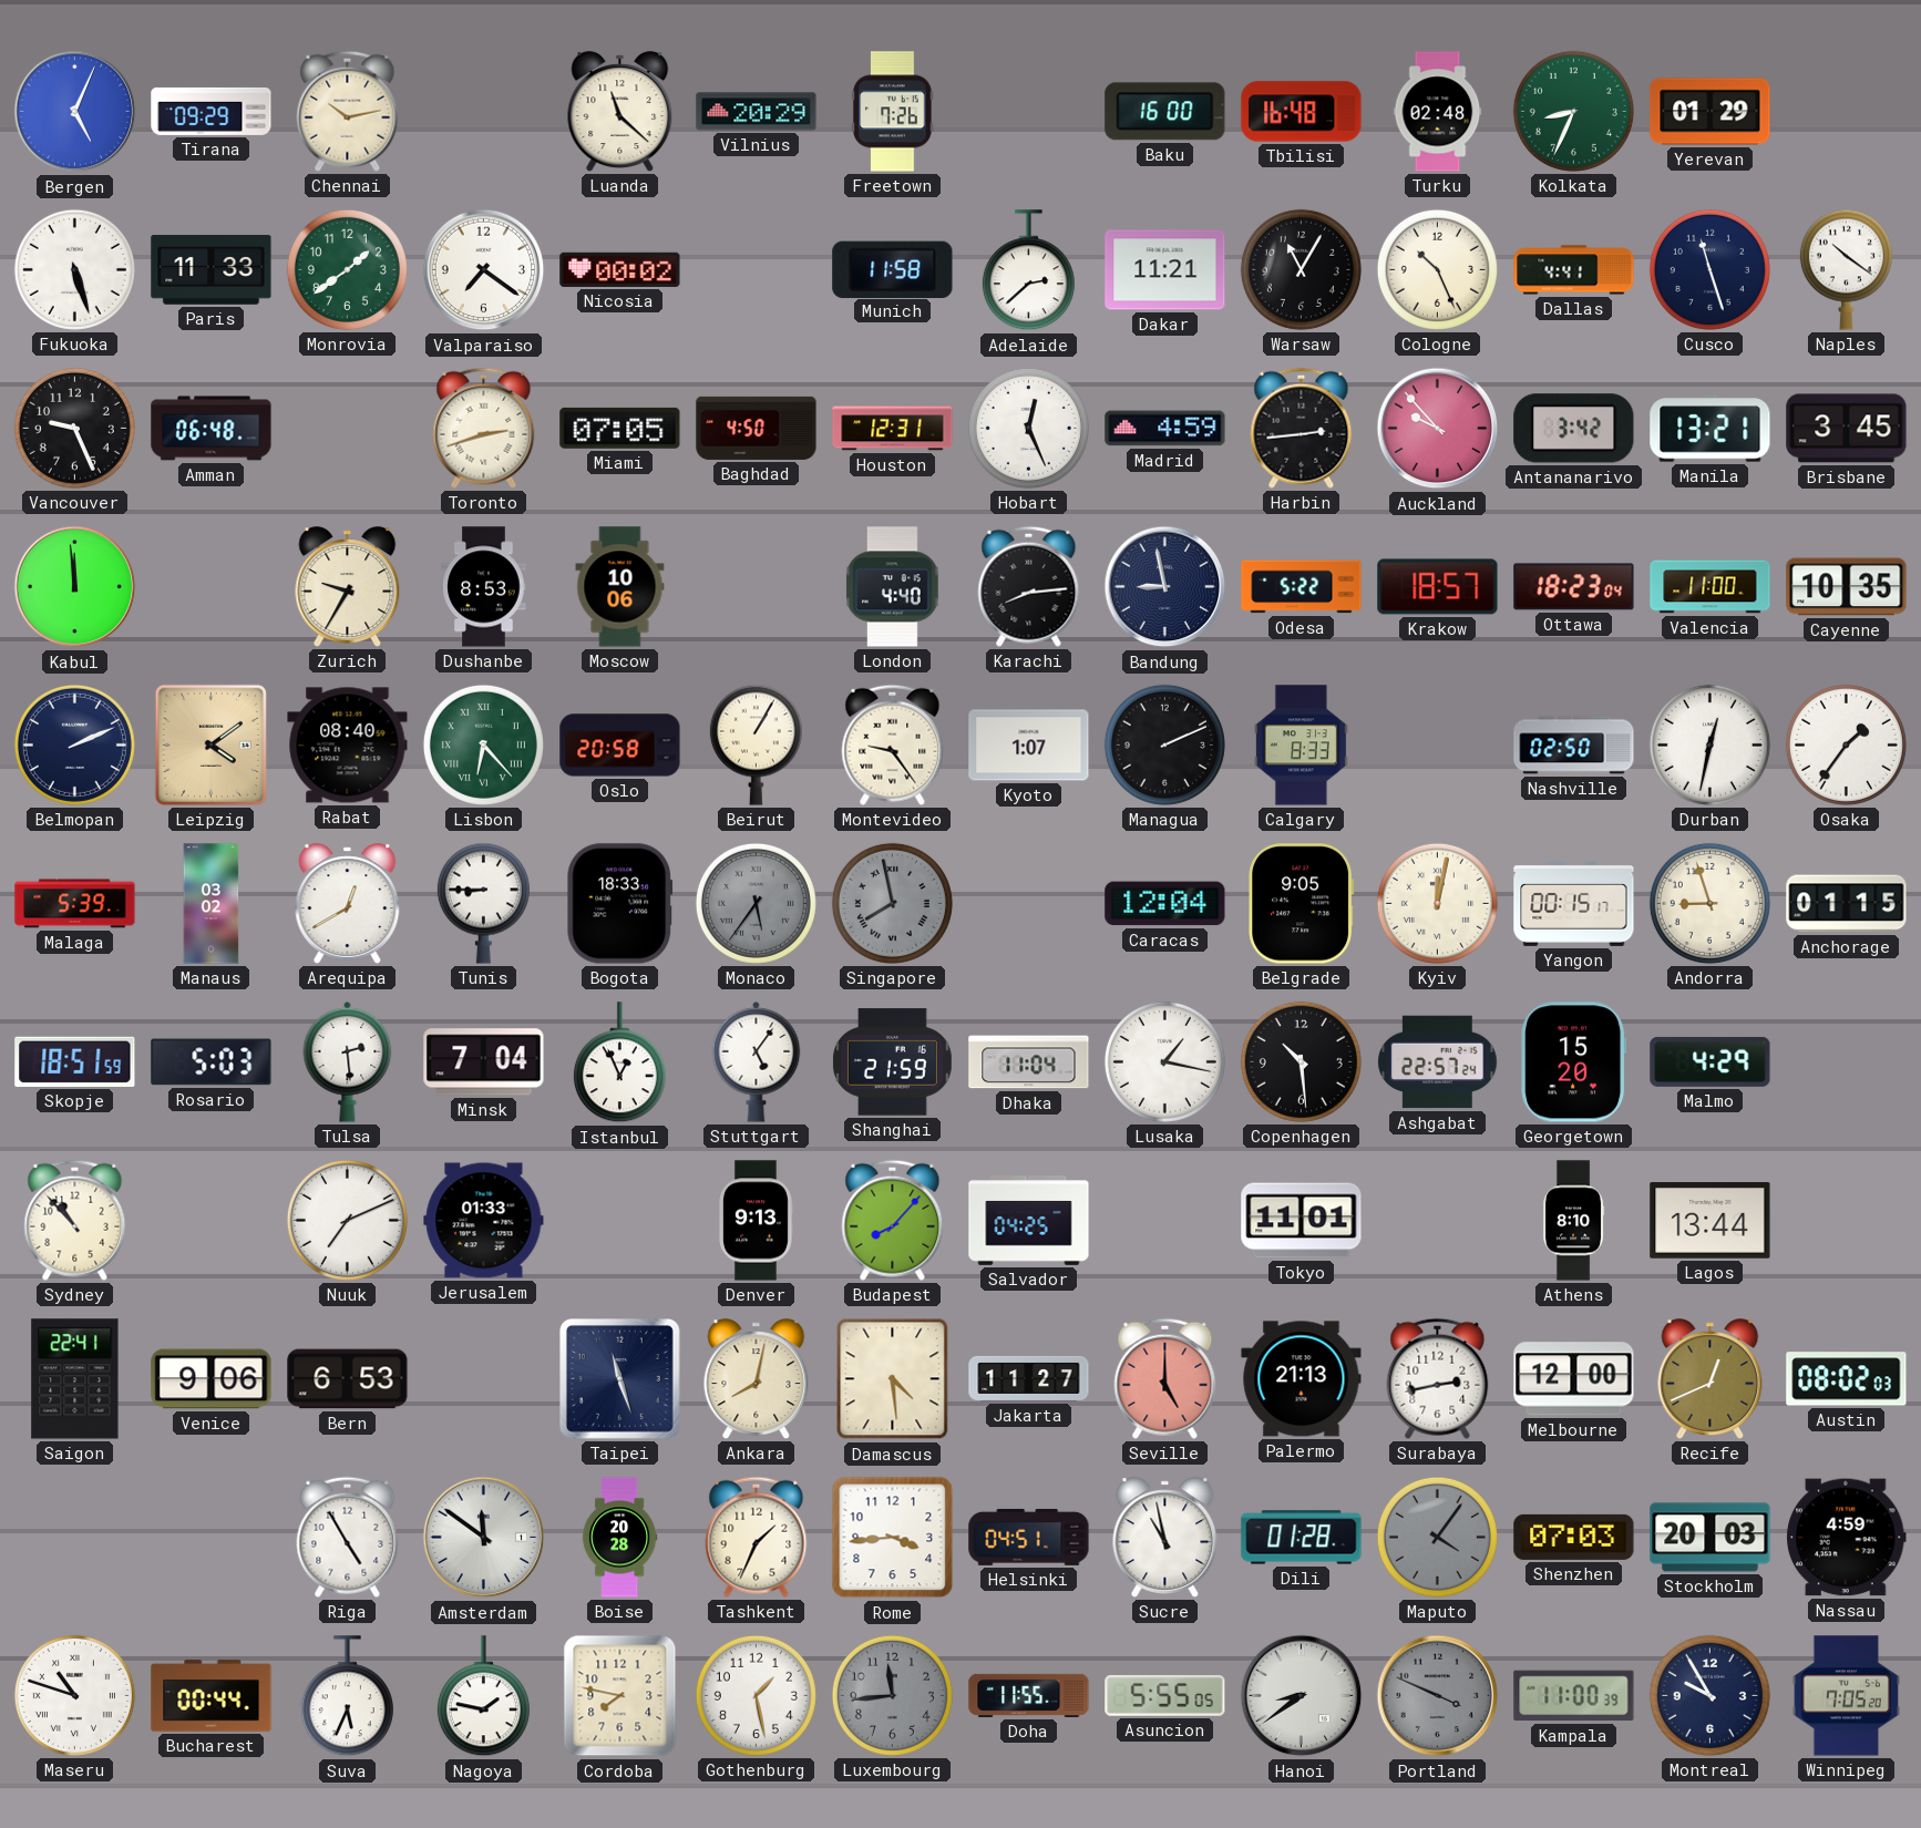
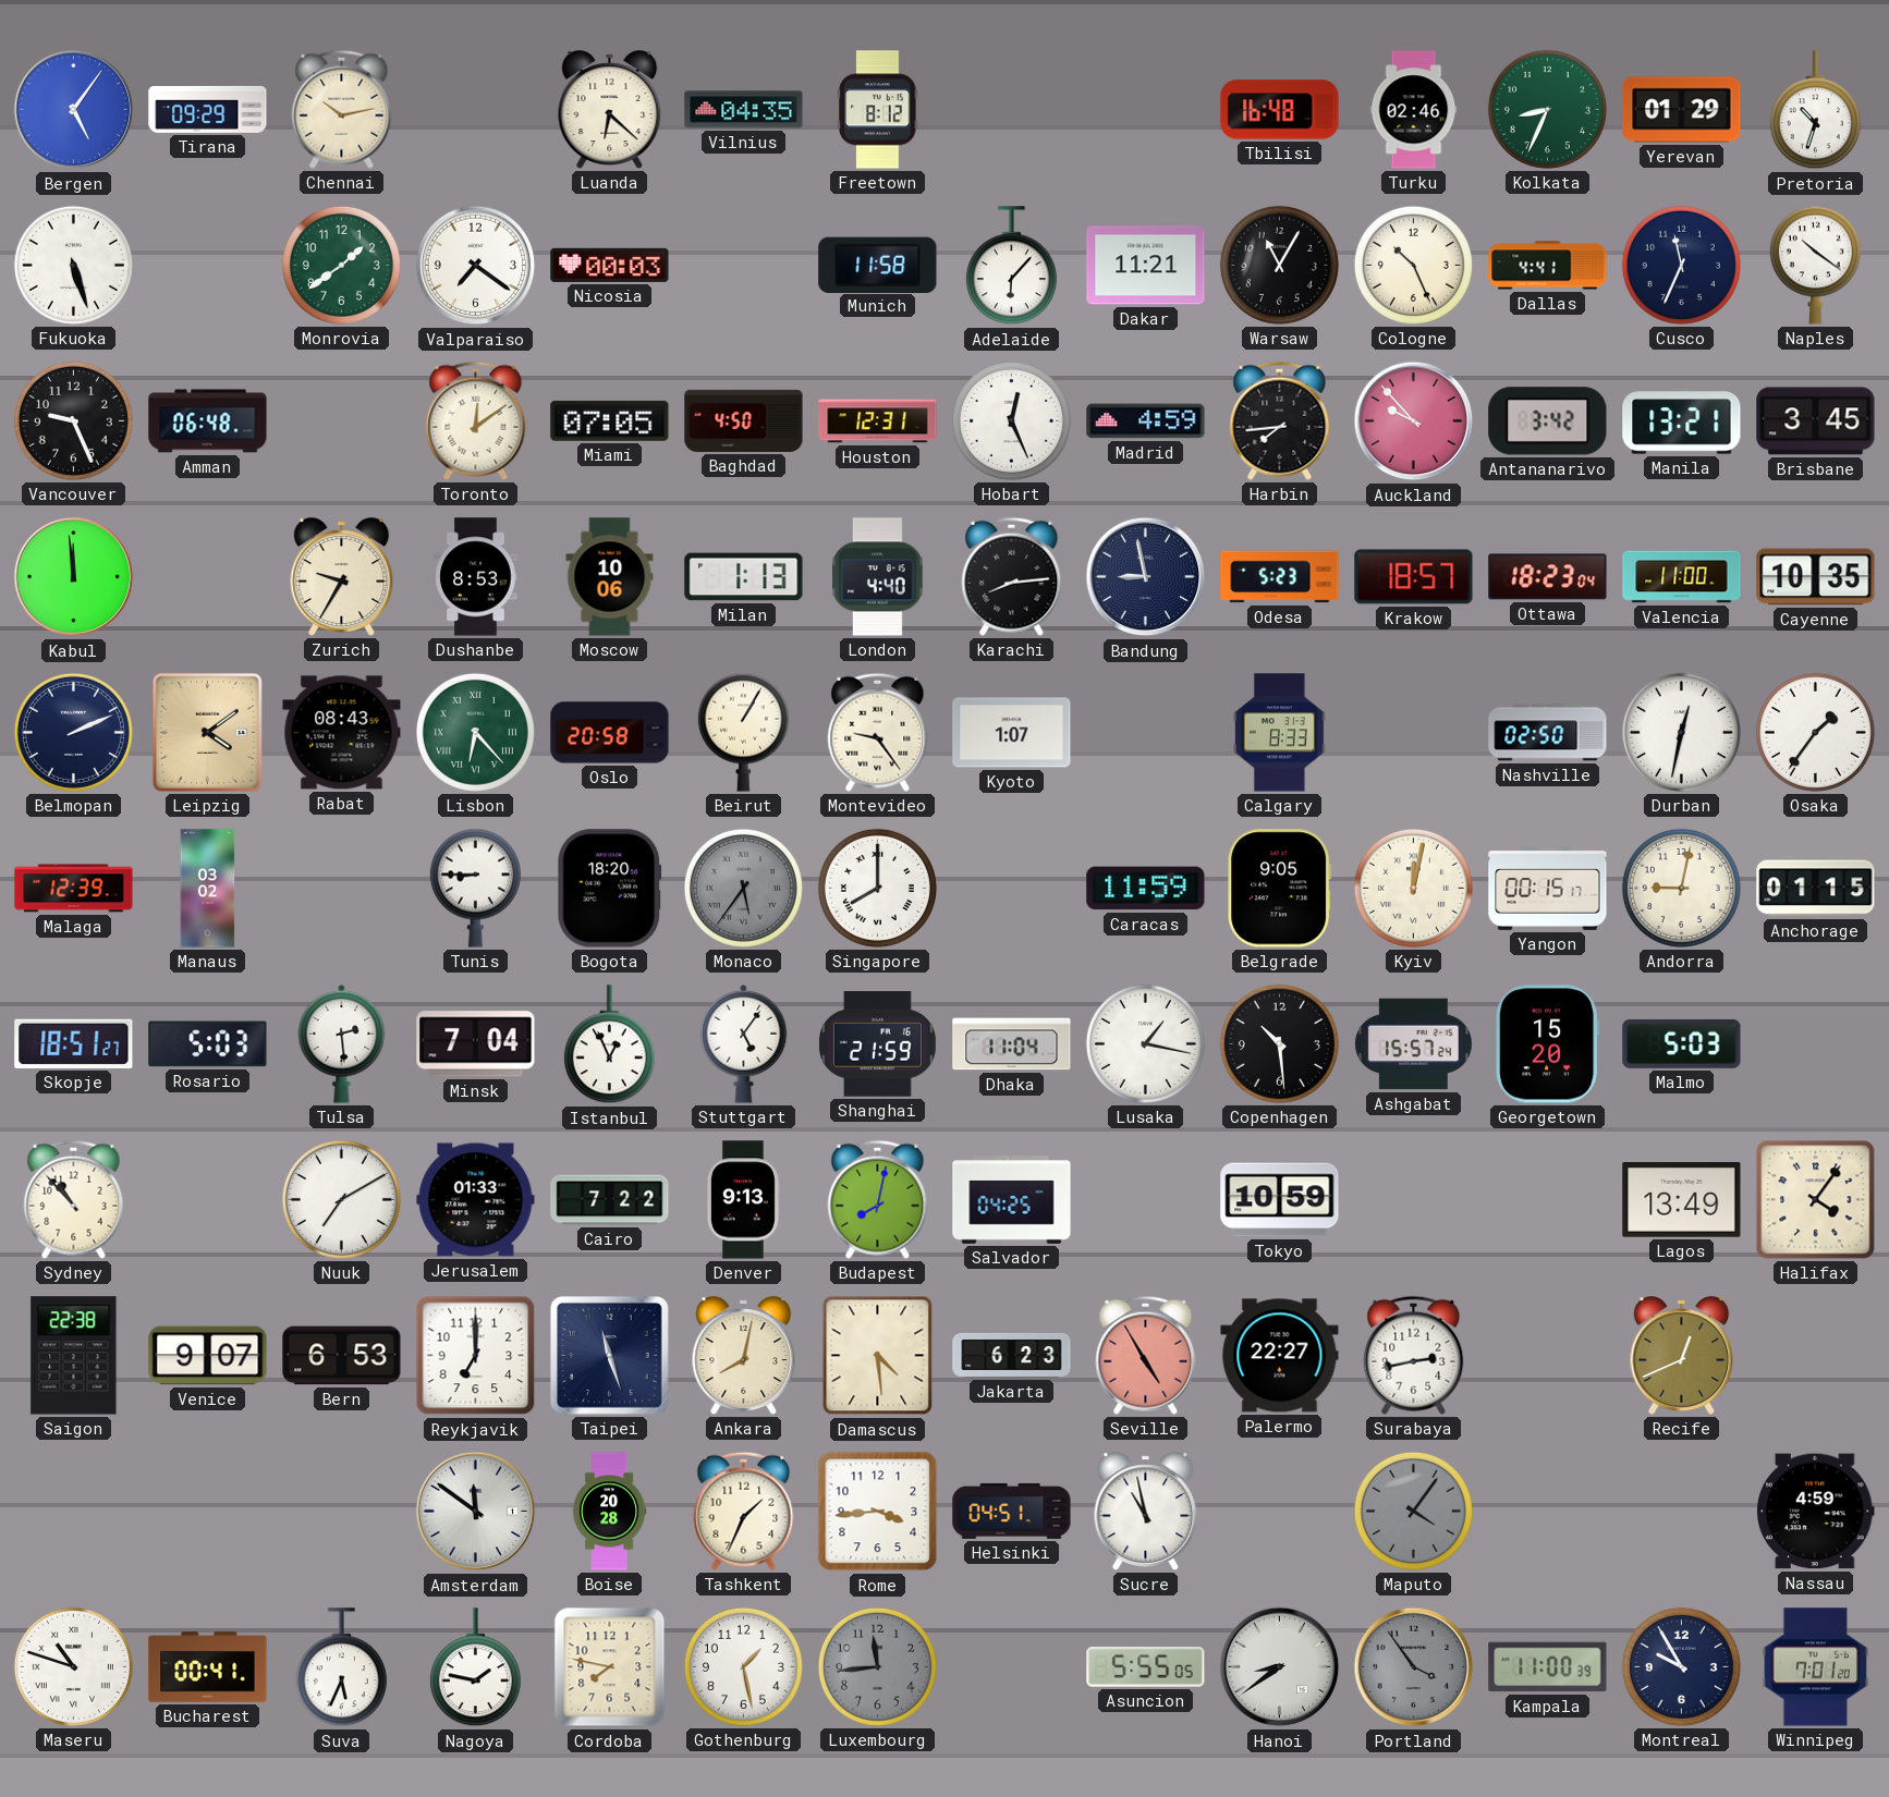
Bergen: 5:04 -> 5:06 (74, 110)
Luanda: 11:22 -> 6:22 (610, 110)
Vilnius: 20:29 -> 04:35 (744, 110)
Freetown: 7:26 -> 8:12 (878, 110)
Baku: 16:00 -> none (1165, 112)
Turku: 02:48 -> 02:46 (1414, 110)
Pretoria: none -> 10:33 (1815, 110)
Paris: 11:33 -> none (212, 270)
Nicosia: 00:02 -> 00:03 (610, 265)
Adelaide: 2:38 -> 6:07 (1011, 266)
Cusco: 11:27 -> 11:34 (1681, 265)
Toronto: 2:42 -> 12:09 (476, 420)
Harbin: 2:44 -> 7:44 (1280, 420)
Milan: none -> 1:13 (744, 577)
Odesa: 5:22 -> 5:23 (1280, 577)
Rabat: 08:40 -> 08:43 (342, 733)
Managua: 2:11 -> none (1164, 744)
Malaga: 5:39 -> 12:39 (74, 889)
Arequipa: 12:40 -> none (348, 904)
Bogota: 18:33 -> 18:20 (610, 889)
Singapore: 7:58 -> 8:00 (877, 888)
Singapore dial: grey -> white (877, 888)
Caracas: 12:04 -> 11:59 (1146, 889)
Andorra: 8:57 -> 9:02 (1681, 888)
Skopje: 18:51:59 -> 18:51:27 (74, 1043)
Ashgabat: 22:57 -> 15:57 (1414, 1044)
Malmo: 4:29 -> 5:03 (1682, 1043)
Nuuk: 7:11 -> 7:10 (341, 1199)
Cairo: none -> 7:22 (610, 1200)
Budapest: 8:07 -> 8:02 (878, 1199)
Tokyo: 11:01 -> 10:59 (1280, 1200)
Athens: 8:10 -> none (1573, 1221)
Lagos: 13:44 -> 13:49 (1682, 1200)
Halifax: none -> 4:06 (1816, 1200)
Saigon: 22:41 -> 22:38 (74, 1356)
Venice: 9:06 -> 9:07 (208, 1356)
Reykjavik: none -> 7:00 (476, 1356)
Jakarta: 11:27 -> 6:23 (1012, 1355)
Seville: 5:00 -> 4:55 (1146, 1355)
Palermo: 21:13 -> 22:27 (1280, 1356)
Melbourne: 12:00 -> none (1574, 1379)
Austin: 08:02 -> none (1847, 1379)
Riga: 4:55 -> none (348, 1537)
Dili: 01:28 -> none (1302, 1538)
Shenzhen: 07:03 -> none (1574, 1537)
Stockholm: 20:03 -> none (1711, 1538)
Bucharest: 00:44 -> 00:41 (208, 1667)
Doha: 11:55 -> none (1029, 1695)
Portland: 3:49 -> 3:54 (1414, 1667)
Winnipeg: 7:05 -> 7:01 (1815, 1667)
